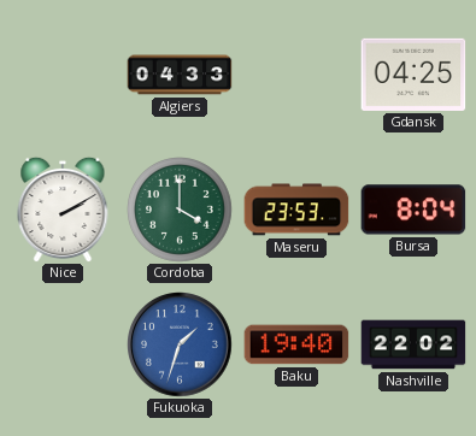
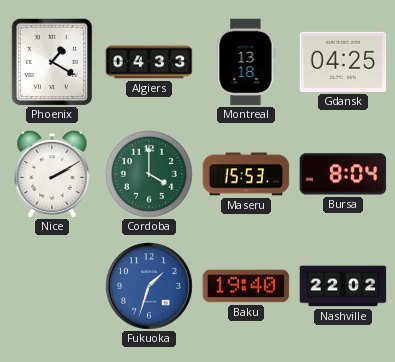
Phoenix: none -> 1:20 (52, 62)
Montreal: none -> 13:18 (246, 62)
Maseru: 23:53 -> 15:53 (246, 174)
